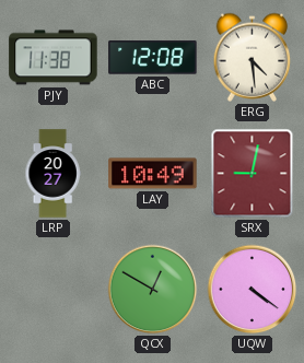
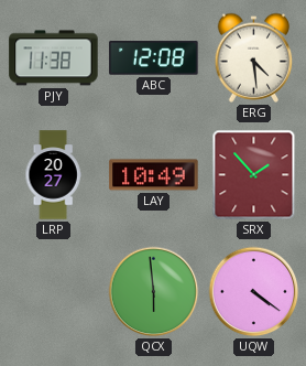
SRX: 9:02 -> 1:53 (254, 175)
QCX: 12:50 -> 5:59 (154, 292)
